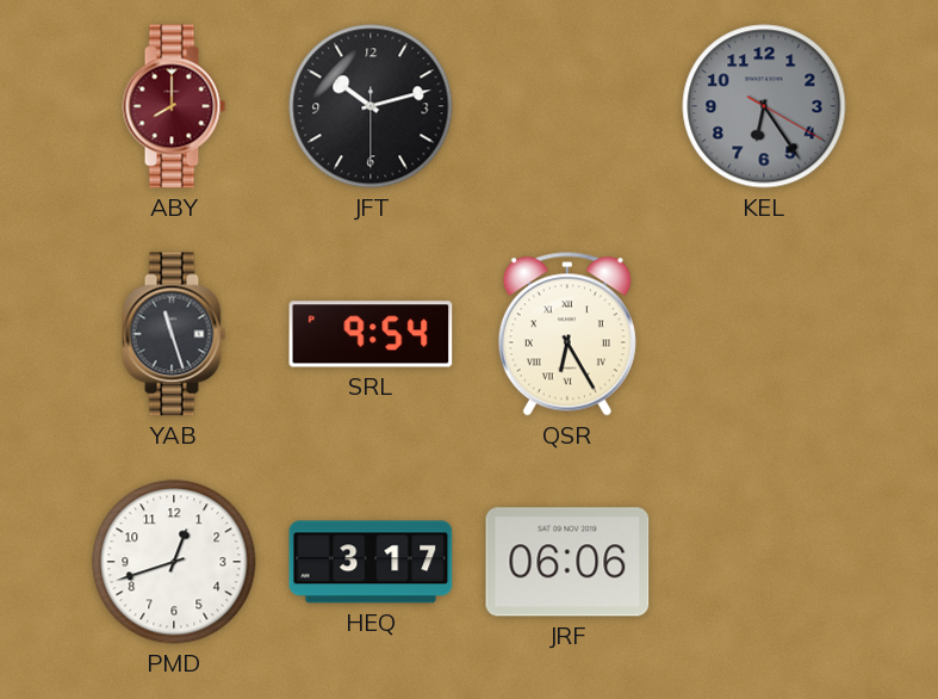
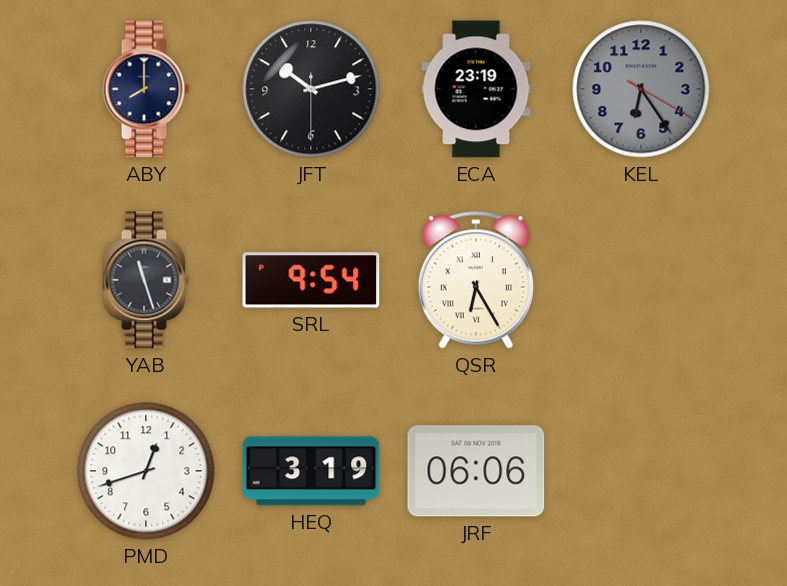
ABY dial: burgundy -> navy (146, 89)
ECA: none -> 23:19 (476, 89)
HEQ: 3:17 -> 3:19 (311, 471)
